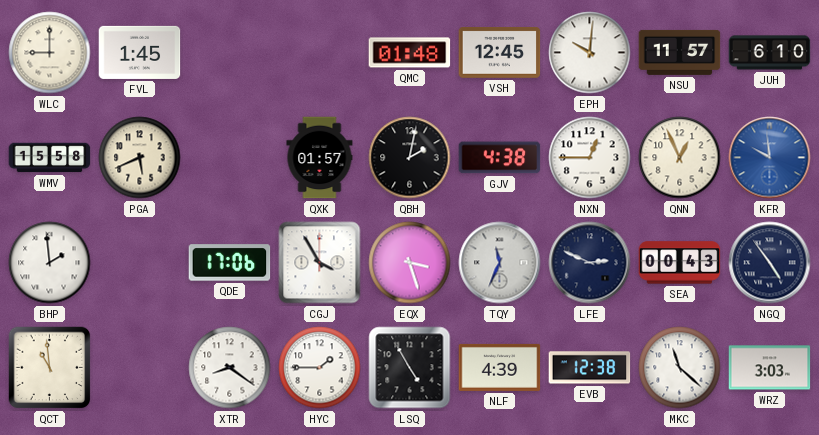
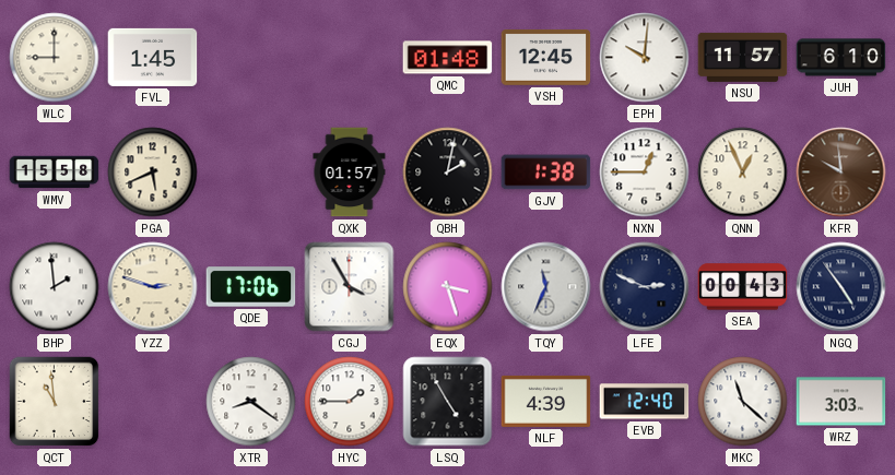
GJV: 4:38 -> 1:38 (546, 173)
KFR dial: blue -> brown (841, 173)
YZZ: none -> 2:48 (153, 287)
EVB: 12:38 -> 12:40 (645, 402)
